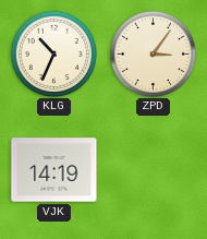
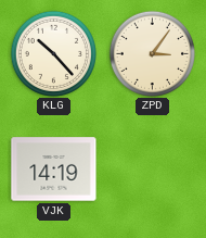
KLG: 10:34 -> 10:23 (53, 53)
